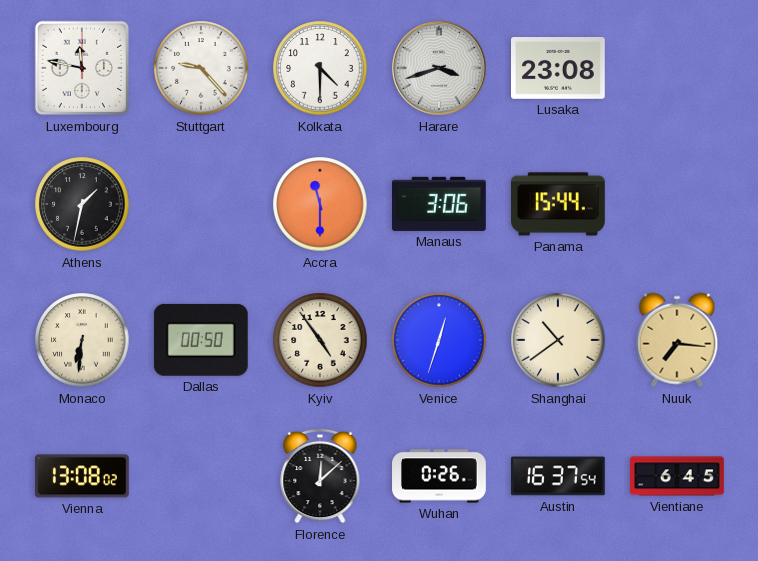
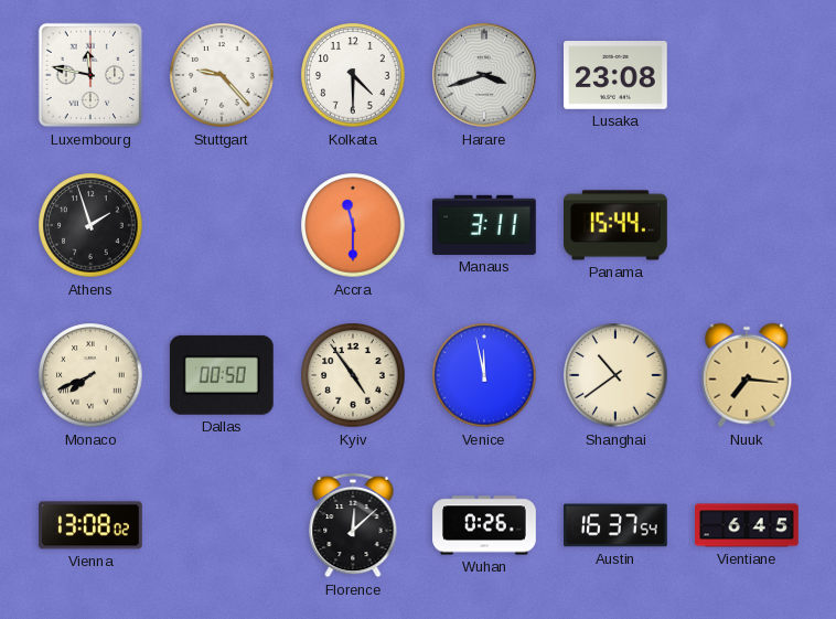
Athens: 1:32 -> 1:57 (90, 225)
Manaus: 3:06 -> 3:11 (485, 225)
Monaco: 6:31 -> 7:41 (90, 375)
Venice: 12:33 -> 11:58 (484, 375)
